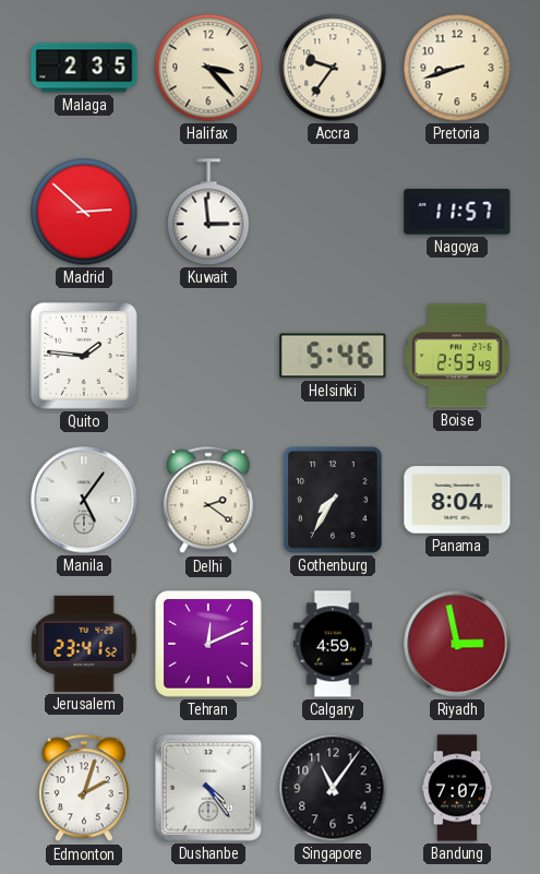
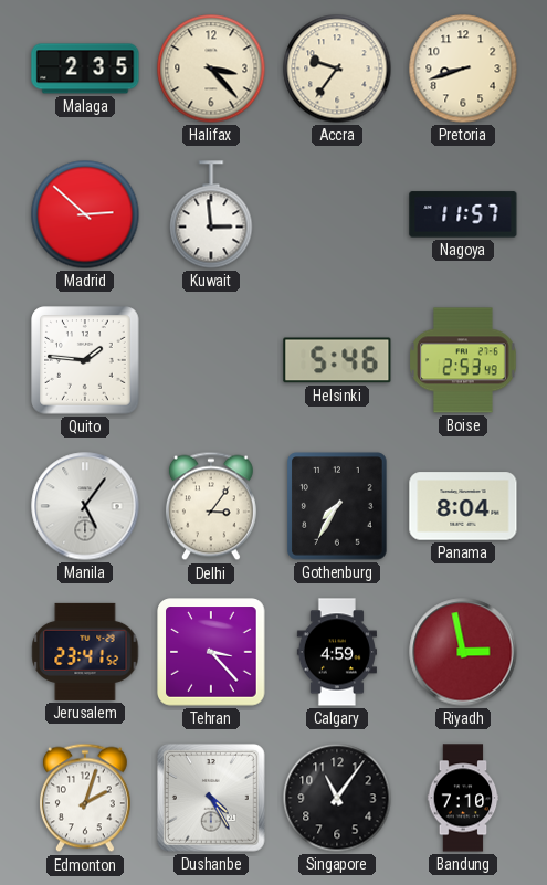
Delhi: 2:21 -> 3:06 (211, 506)
Tehran: 12:11 -> 3:23 (211, 652)
Dushanbe: 4:24 -> 4:25 (212, 799)
Bandung: 7:07 -> 7:10 (463, 798)
